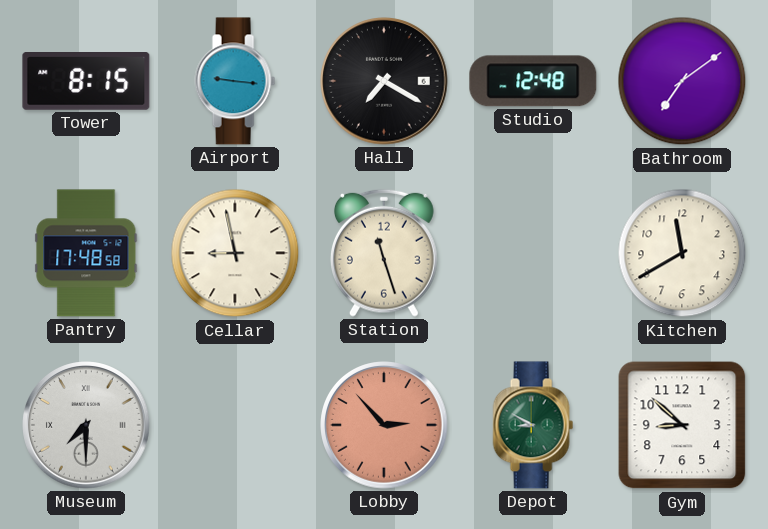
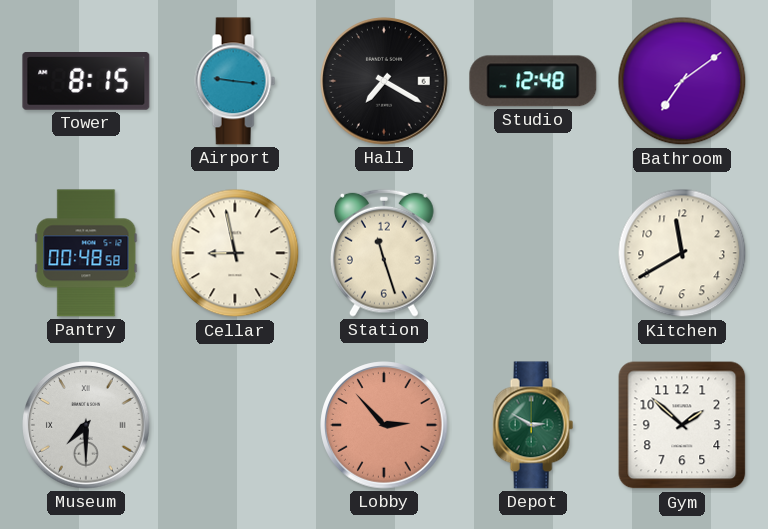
Pantry: 17:48 -> 00:48 (86, 253)
Depot: 8:50 -> 2:50 (533, 425)
Gym: 8:52 -> 1:52 (682, 425)
